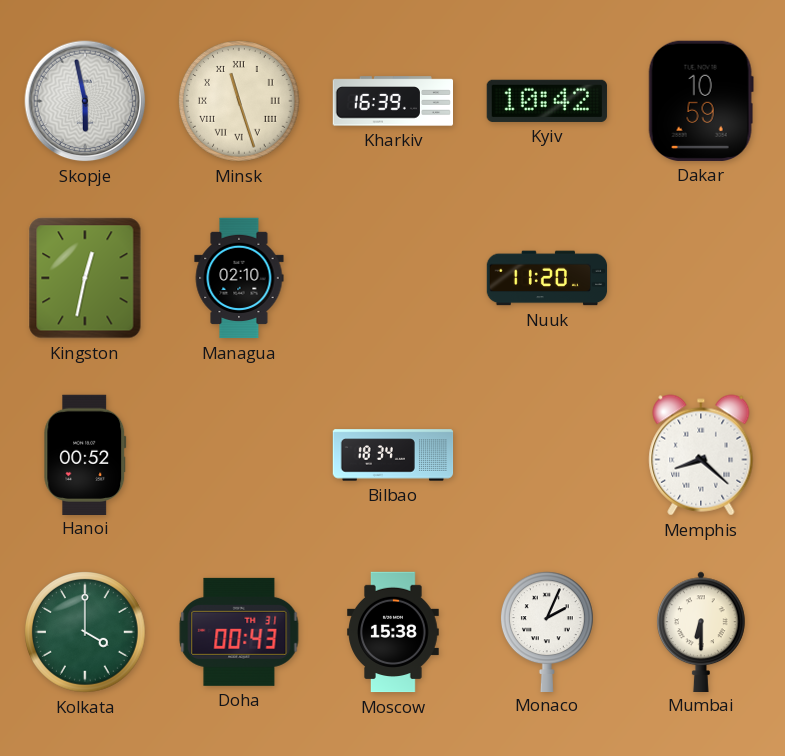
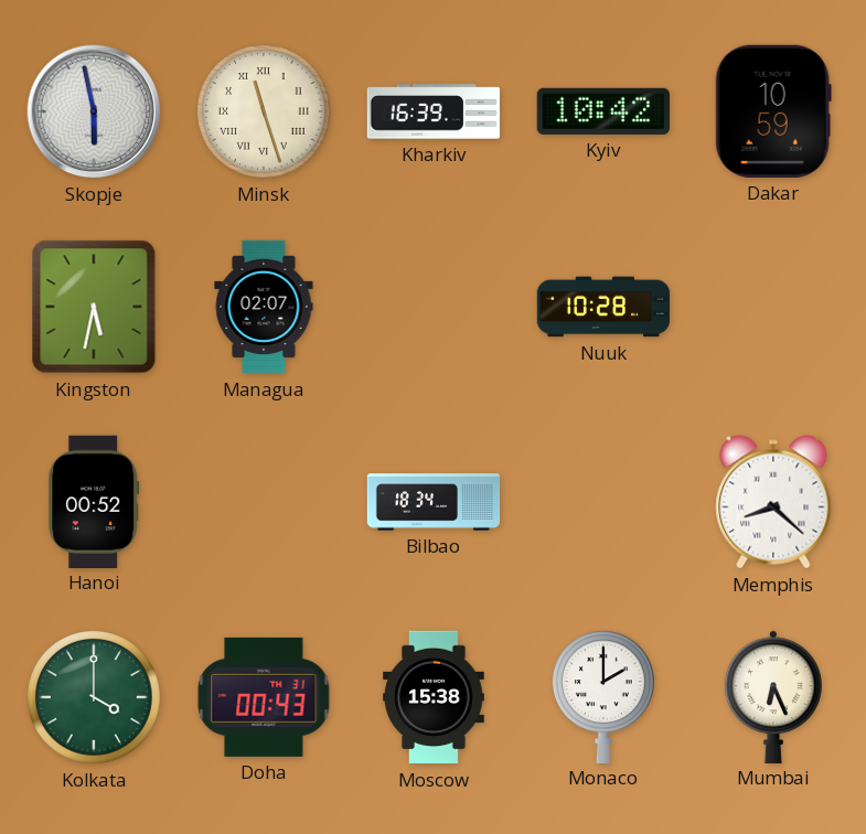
Kingston: 12:32 -> 5:32 (94, 307)
Managua: 02:10 -> 02:07 (264, 307)
Nuuk: 11:20 -> 10:28 (603, 307)
Monaco: 2:04 -> 2:00 (603, 696)
Mumbai: 6:30 -> 6:26 (774, 696)
